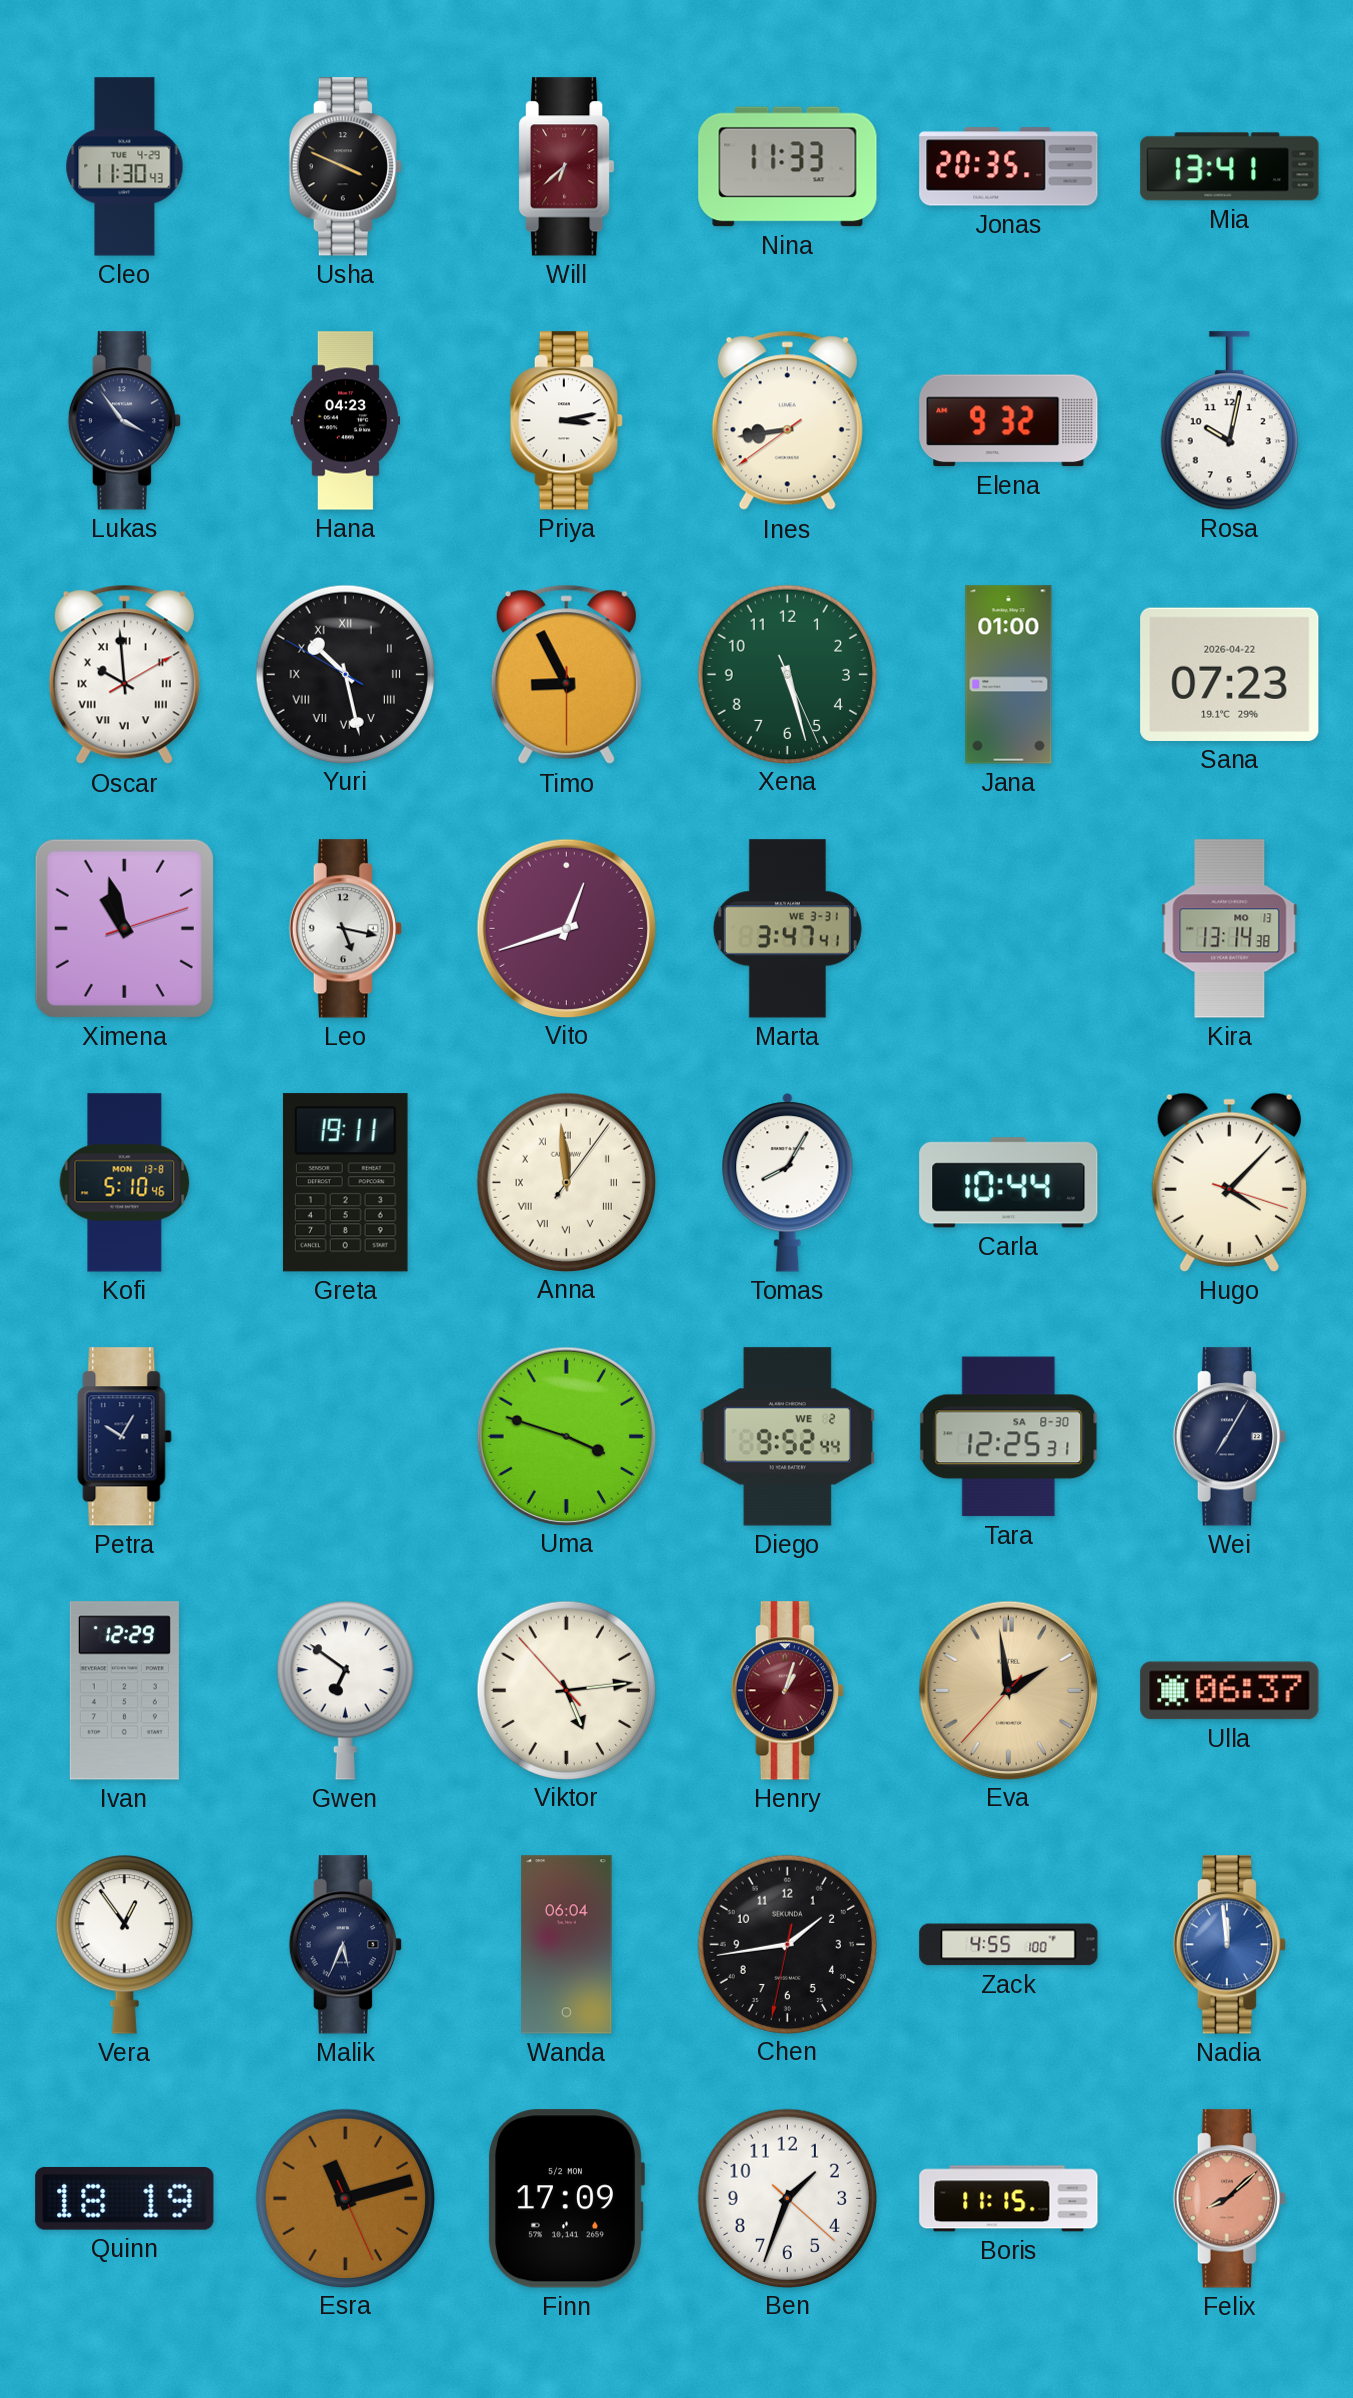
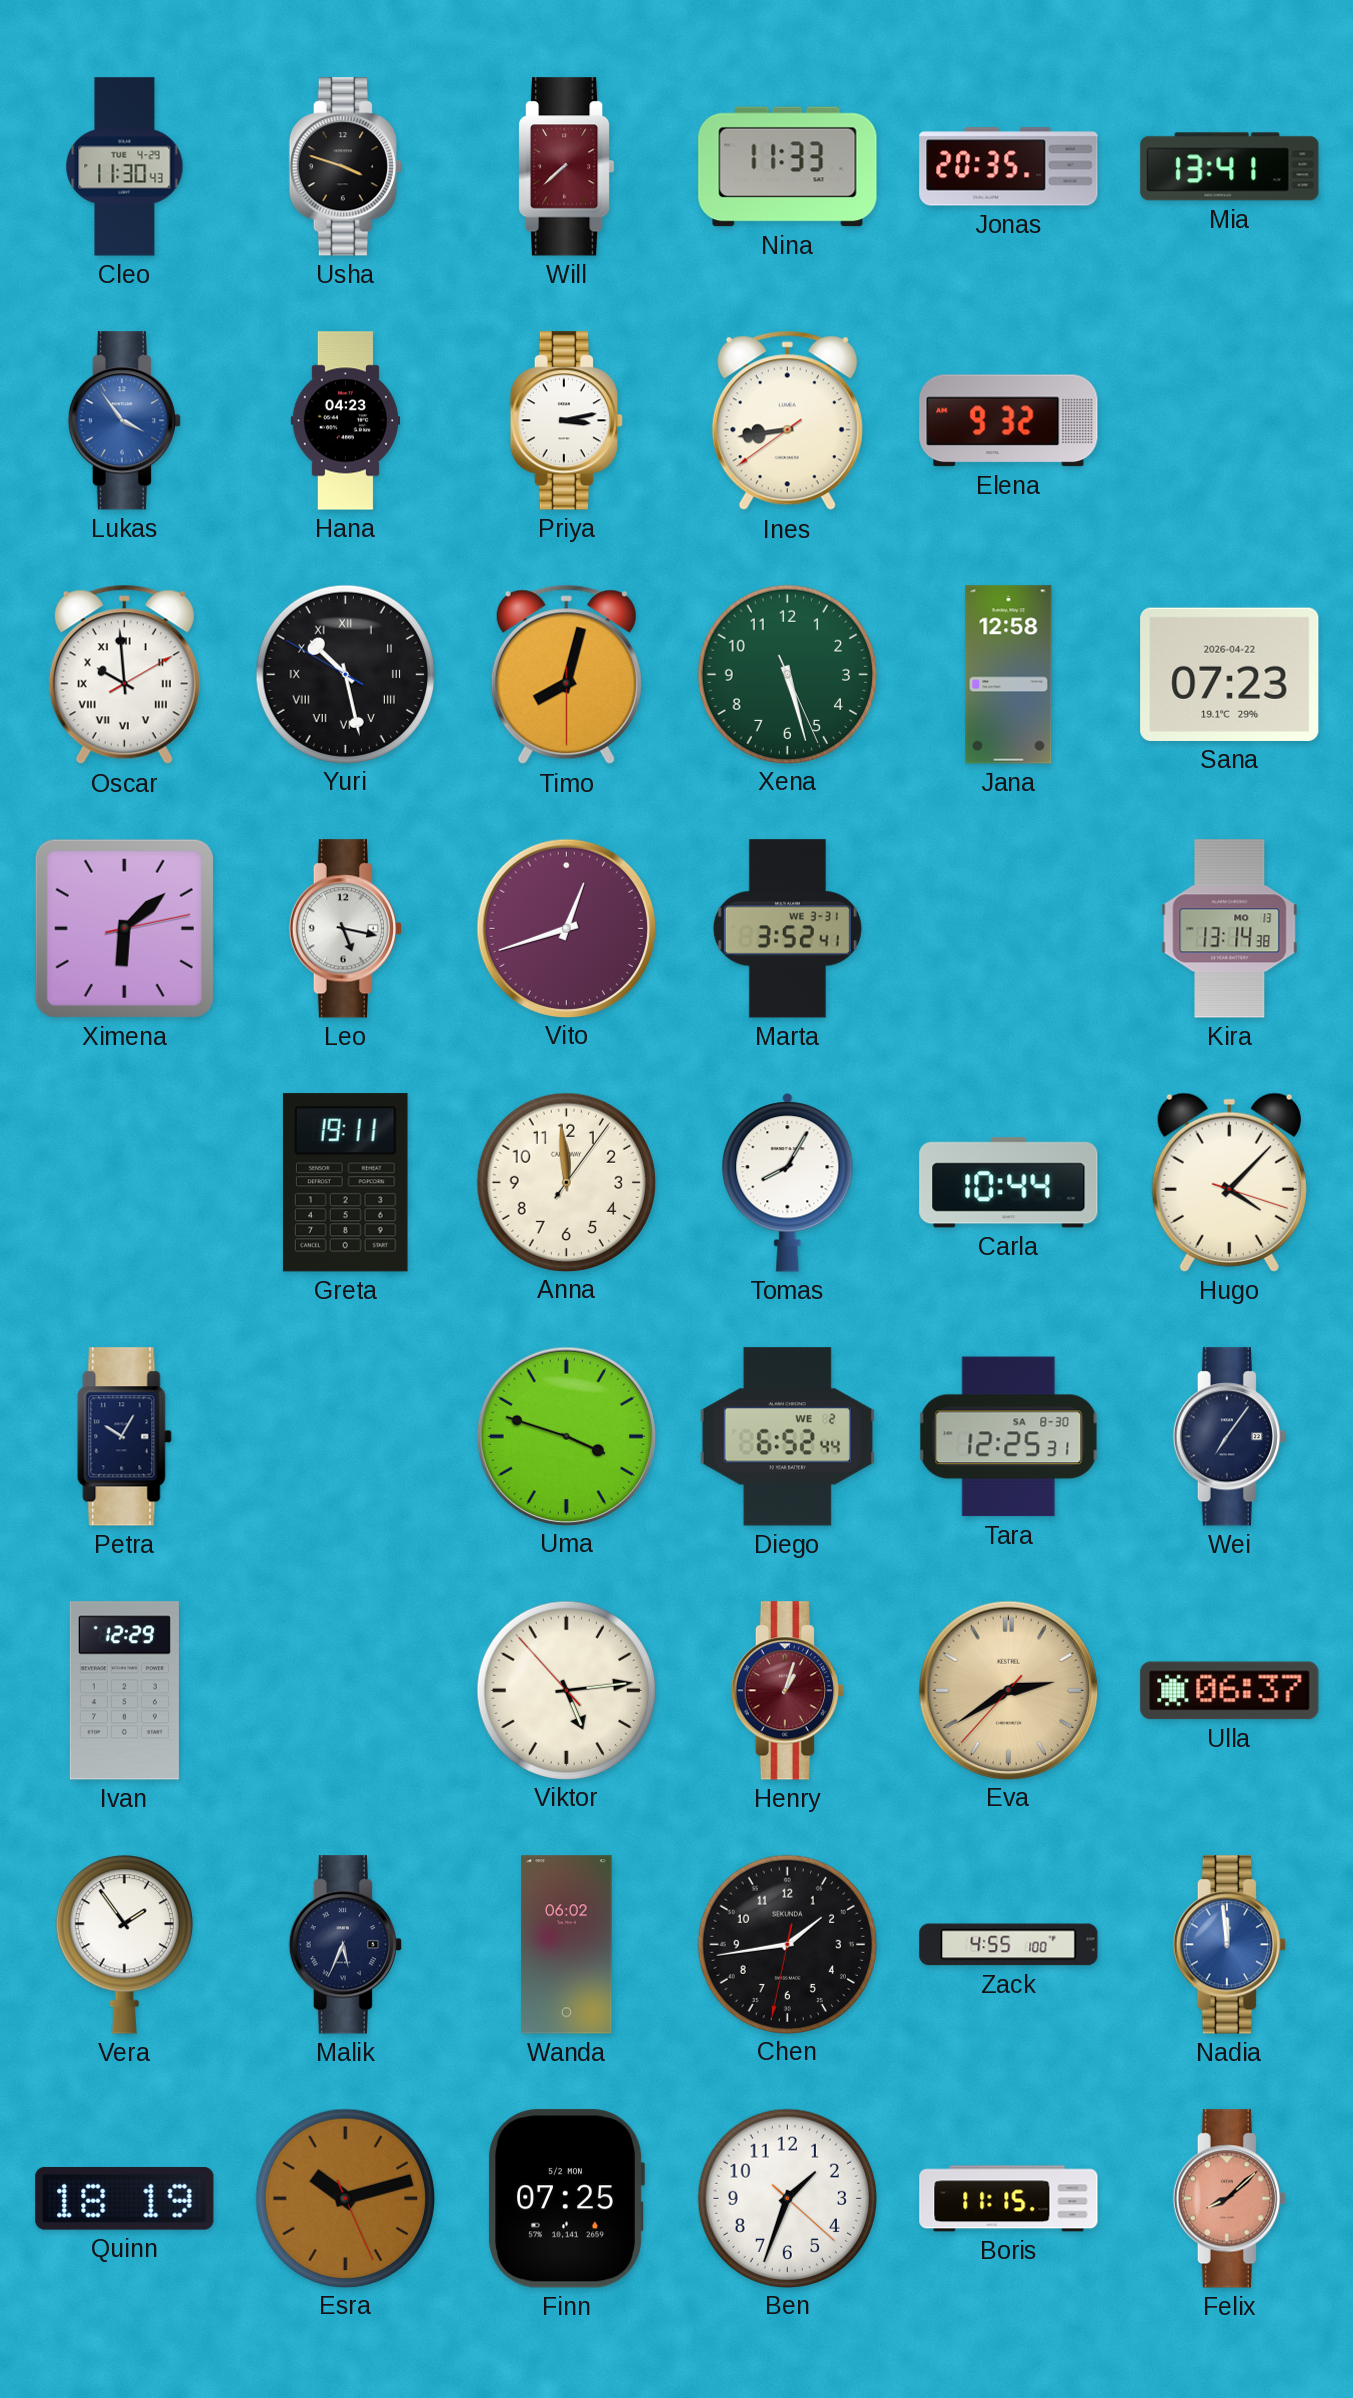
Usha: 3:49 -> 3:48 (345, 167)
Will: 6:38 -> 7:38 (567, 167)
Lukas dial: navy -> blue (124, 421)
Rosa: 10:02 -> none (1229, 421)
Timo: 8:55 -> 8:02 (566, 675)
Jana: 01:00 -> 12:58 (1009, 675)
Ximena: 10:57 -> 6:08 (124, 928)
Marta: 3:47 -> 3:52 (787, 929)
Kofi: 5:10 -> none (125, 1183)
Anna numerals: Roman -> Arabic (566, 1182)
Diego: 9:52 -> 6:52 (787, 1437)
Wei: 7:05 -> 7:06 (1229, 1437)
Gwen: 6:51 -> none (345, 1691)
Eva: 1:58 -> 2:39 (1008, 1690)
Vera: 12:54 -> 1:54 (124, 1945)
Wanda: 06:04 -> 06:02 (567, 1945)
Esra: 11:12 -> 10:12 (345, 2198)
Finn: 17:09 -> 07:25 (566, 2199)
